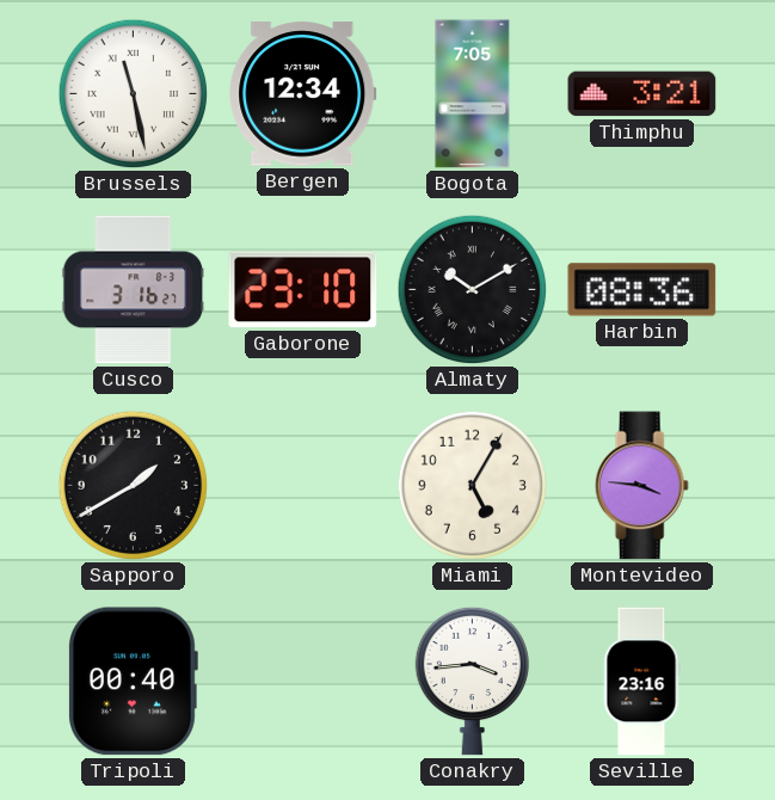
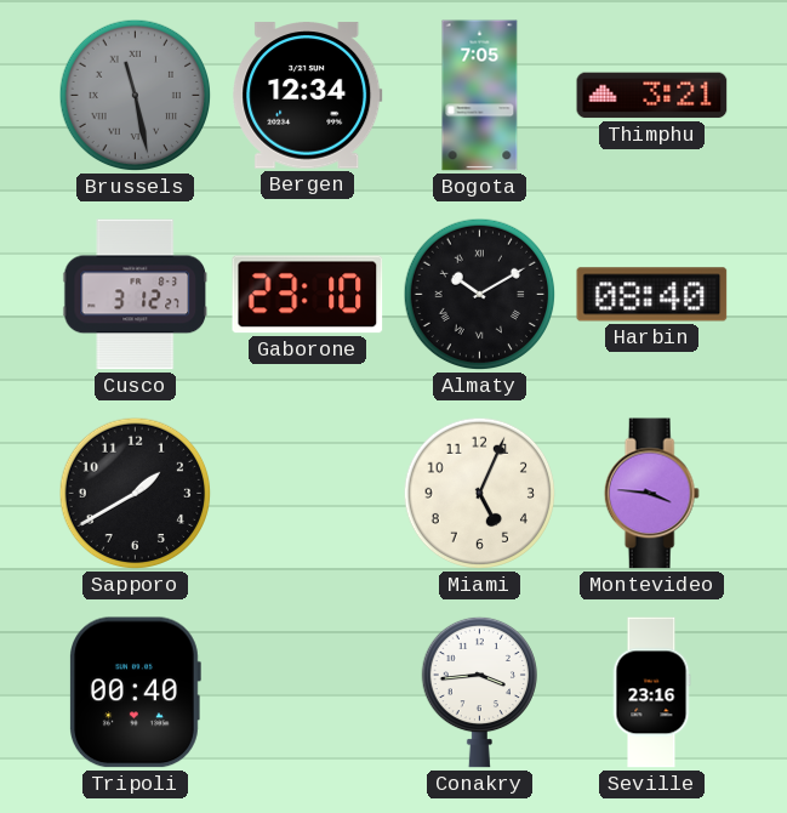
Brussels dial: white -> grey (136, 96)
Cusco: 3:16 -> 3:12 (136, 295)
Harbin: 08:36 -> 08:40 (652, 295)
Miami: 5:05 -> 5:04 (480, 494)
